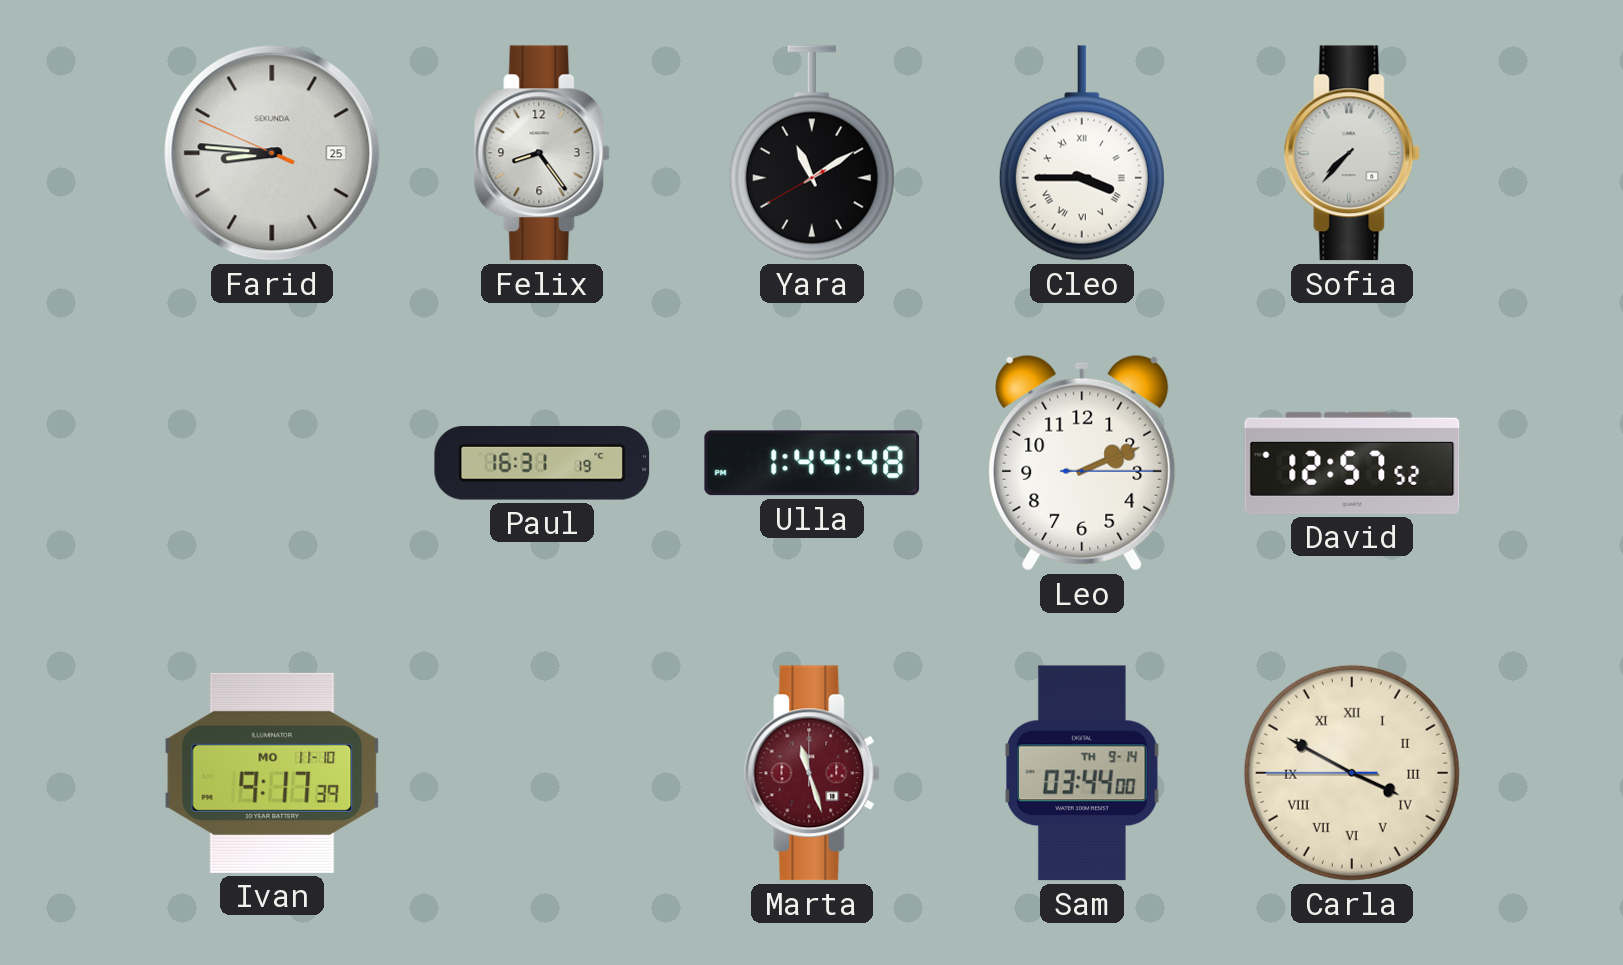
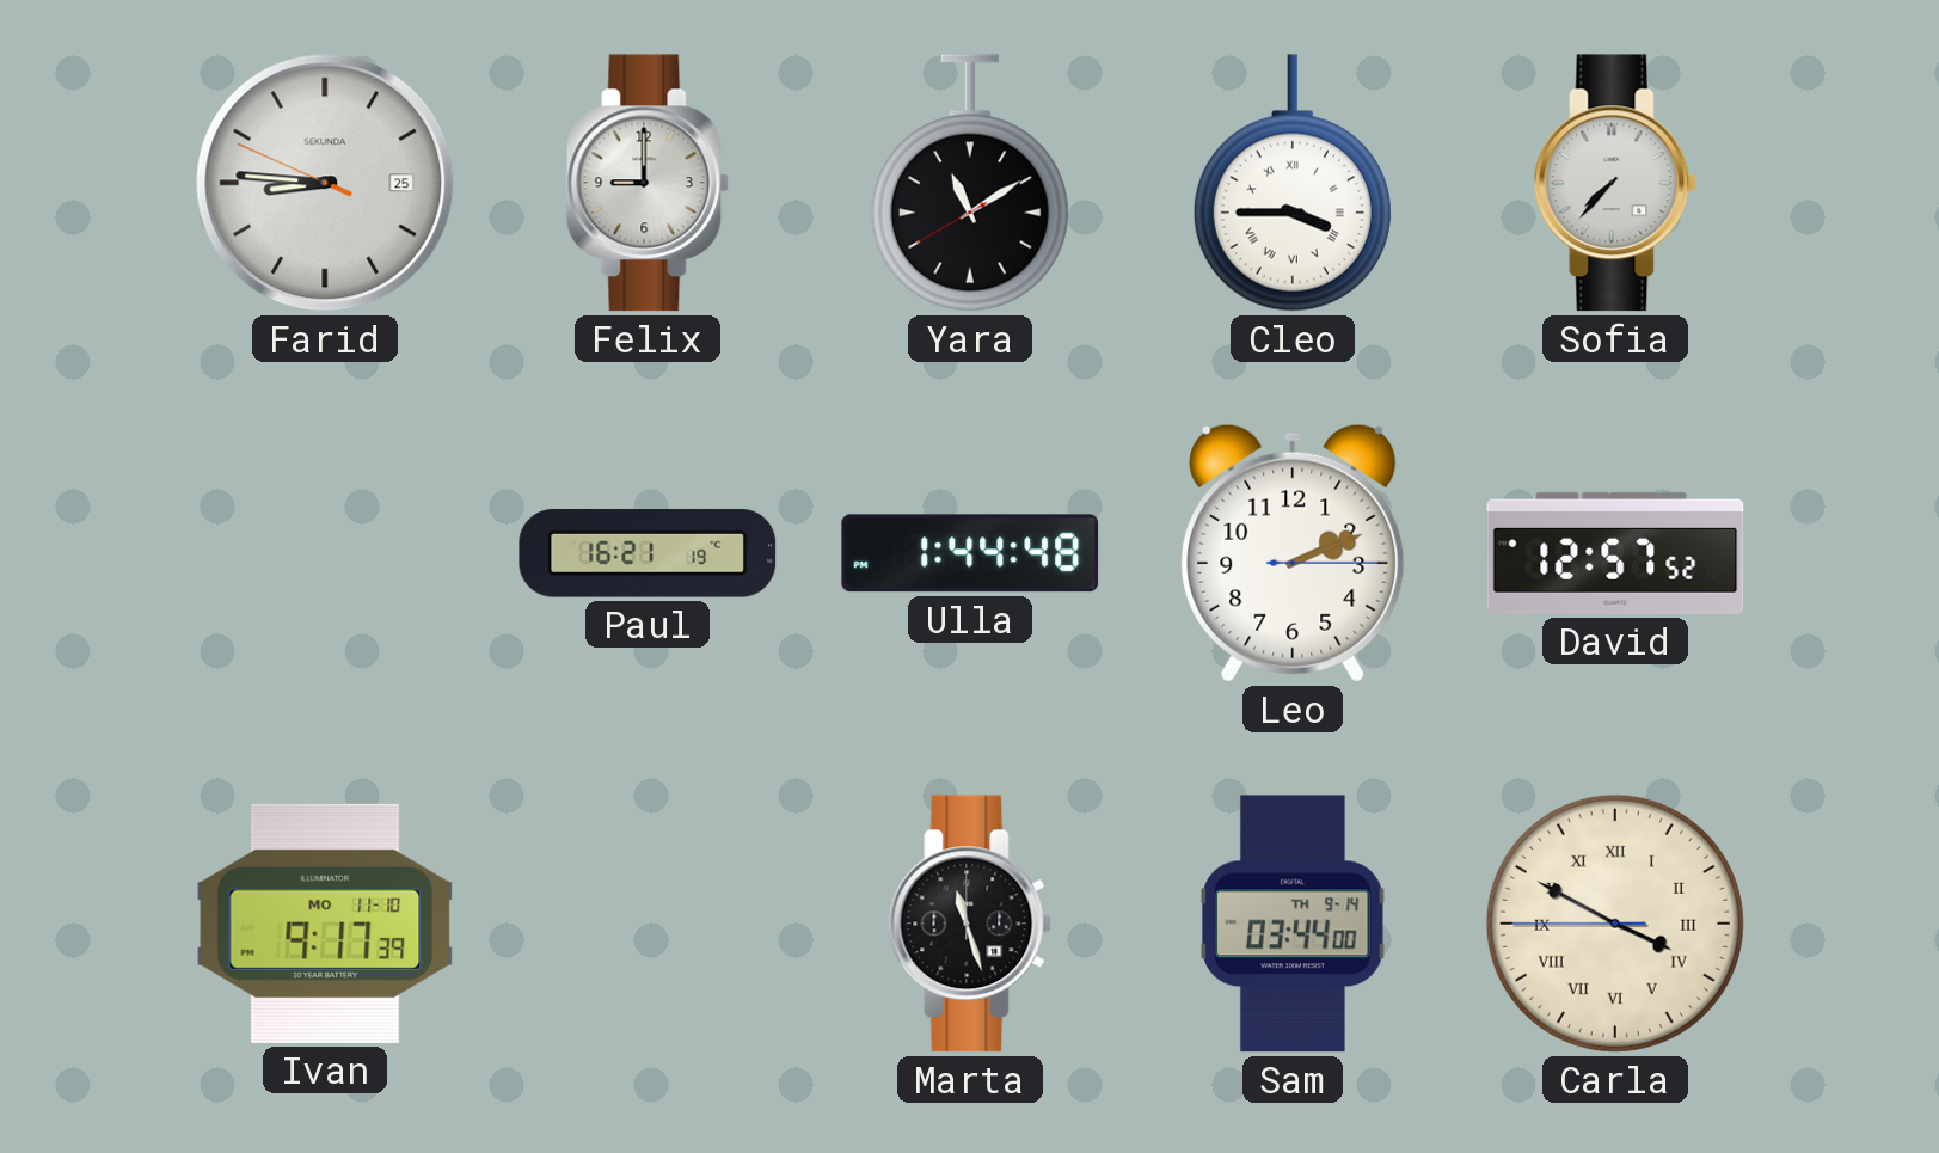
Felix: 8:24 -> 9:00 (648, 183)
Paul: 16:31 -> 16:21 (648, 553)
Marta dial: burgundy -> black (970, 924)
